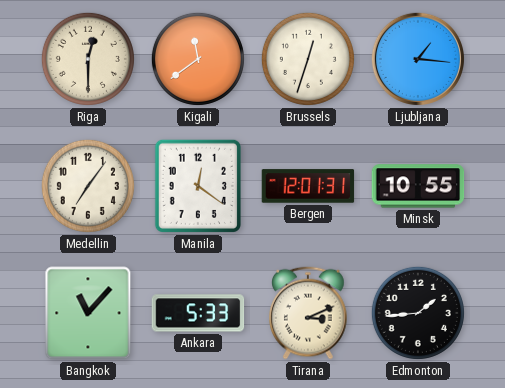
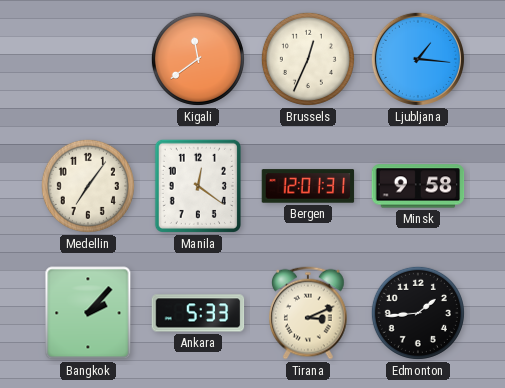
Riga: 12:30 -> none (88, 59)
Brussels: 12:33 -> 12:34 (308, 59)
Minsk: 10:55 -> 9:58 (418, 186)
Bangkok: 11:07 -> 2:07 (88, 313)
